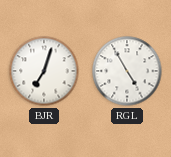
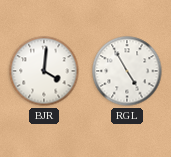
BJR: 7:03 -> 4:01 (44, 71)
